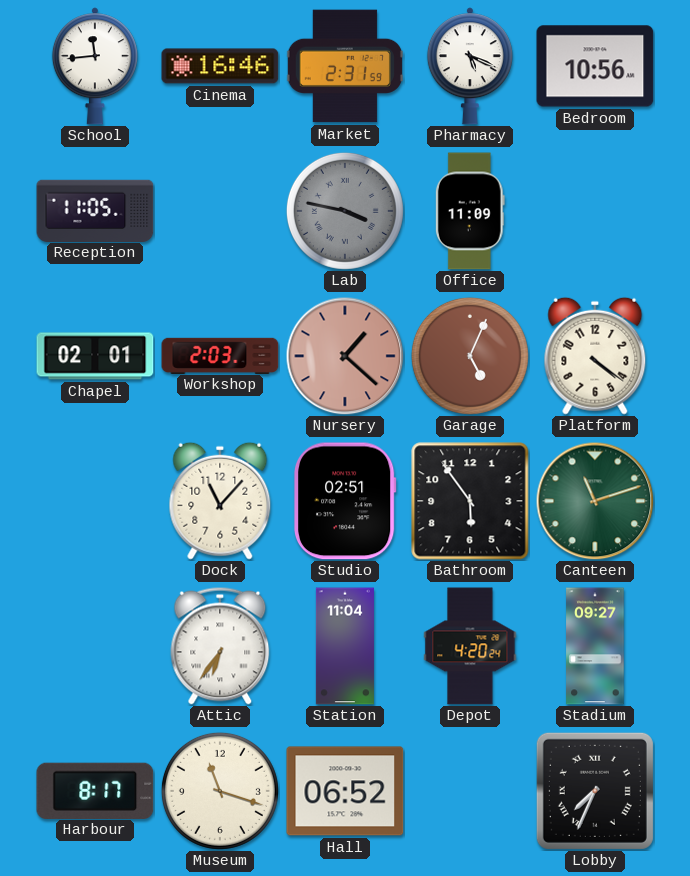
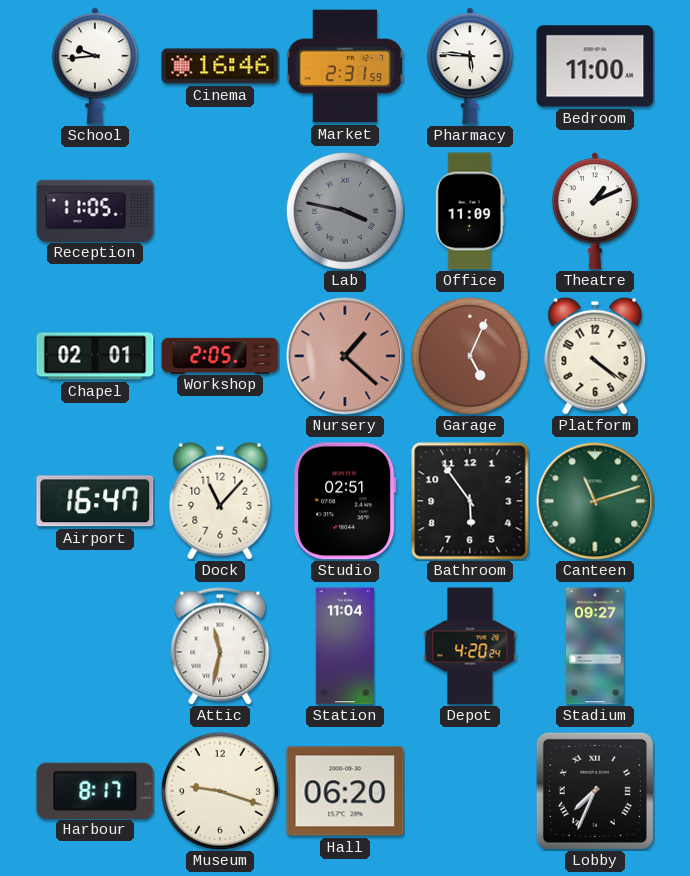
School: 11:44 -> 9:44 (95, 66)
Pharmacy: 5:19 -> 5:46 (470, 66)
Bedroom: 10:56 -> 11:00 (595, 66)
Theatre: none -> 1:11 (595, 211)
Workshop: 2:03 -> 2:05 (220, 355)
Airport: none -> 16:47 (95, 501)
Attic: 6:36 -> 11:32 (220, 646)
Museum: 11:18 -> 9:18 (220, 791)
Hall: 06:52 -> 06:20 (345, 791)
